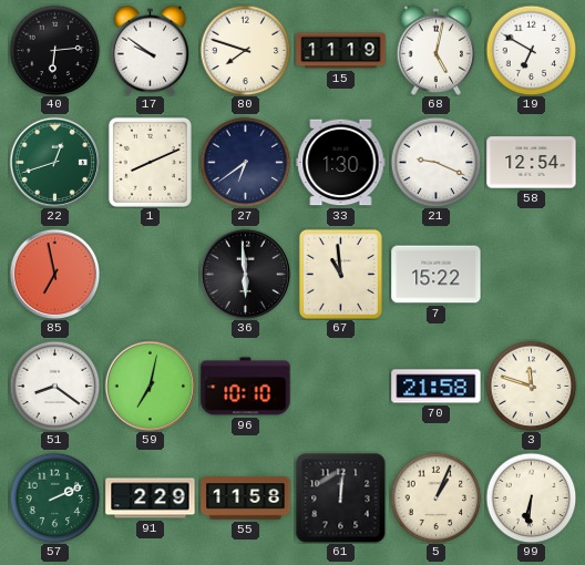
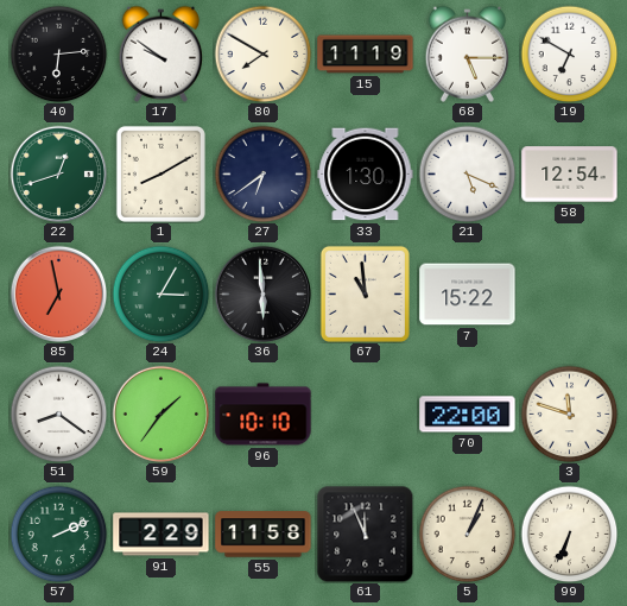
80: 7:48 -> 7:50 (262, 53)
68: 5:02 -> 5:15 (467, 53)
1: 8:11 -> 8:10 (160, 173)
21: 9:19 -> 5:19 (467, 173)
24: none -> 3:05 (160, 293)
59: 7:02 -> 1:36 (160, 414)
70: 21:58 -> 22:00 (468, 415)
61: 12:01 -> 11:56 (365, 534)
99: 6:31 -> 6:34 (569, 534)
